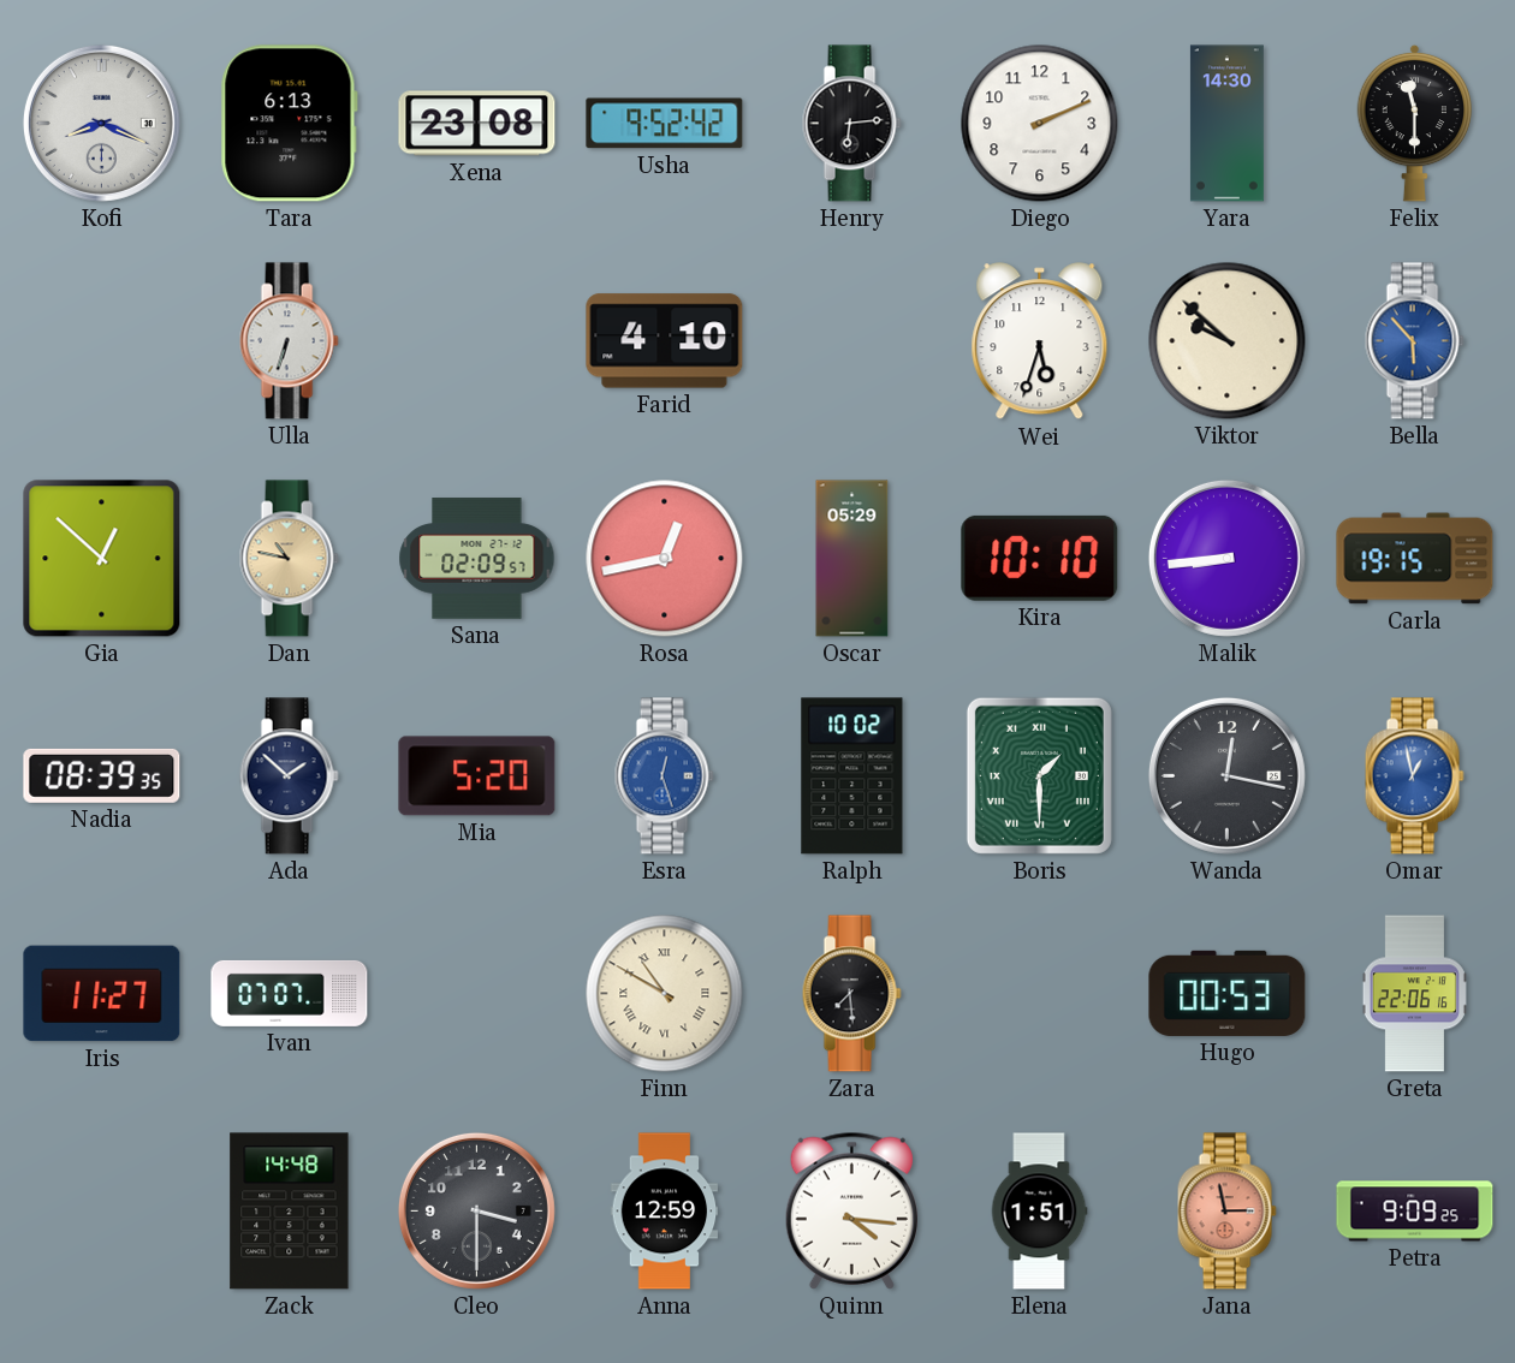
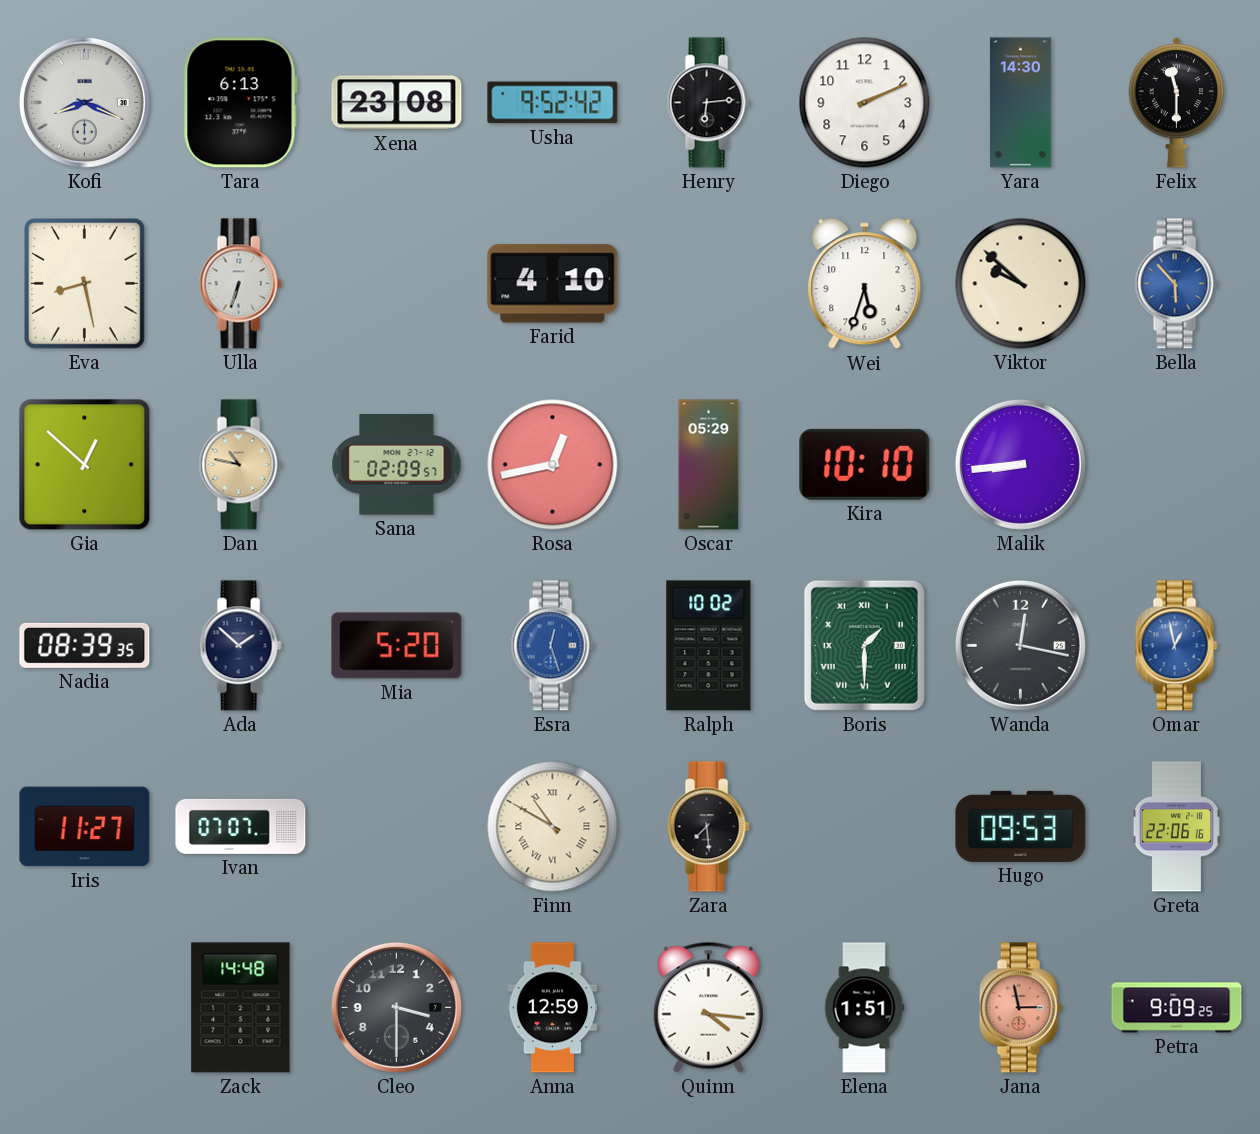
Eva: none -> 8:28 (84, 283)
Carla: 19:15 -> none (1415, 559)
Hugo: 00:53 -> 09:53 (1021, 826)
